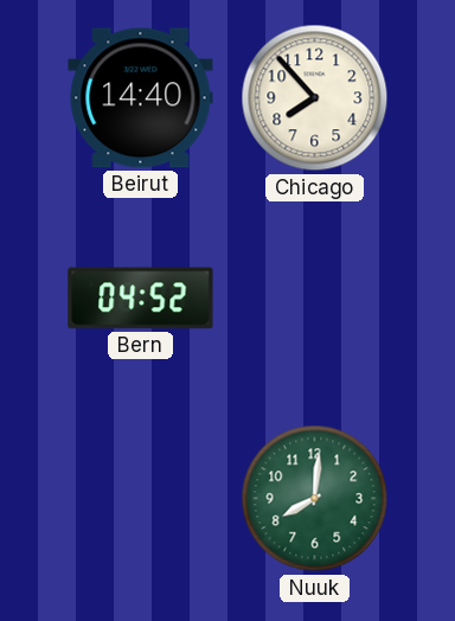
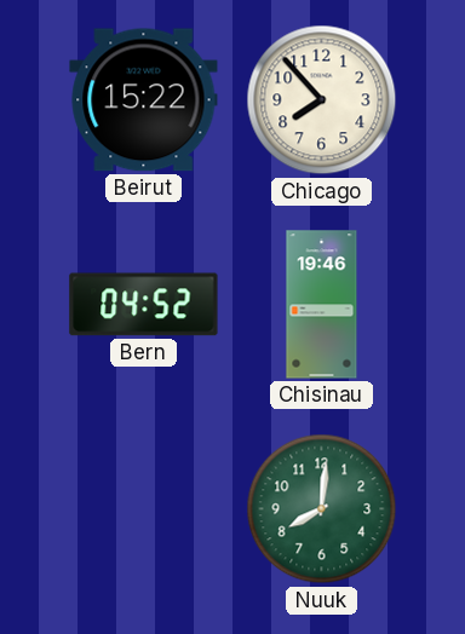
Beirut: 14:40 -> 15:22 (144, 100)
Chisinau: none -> 19:46 (322, 305)
